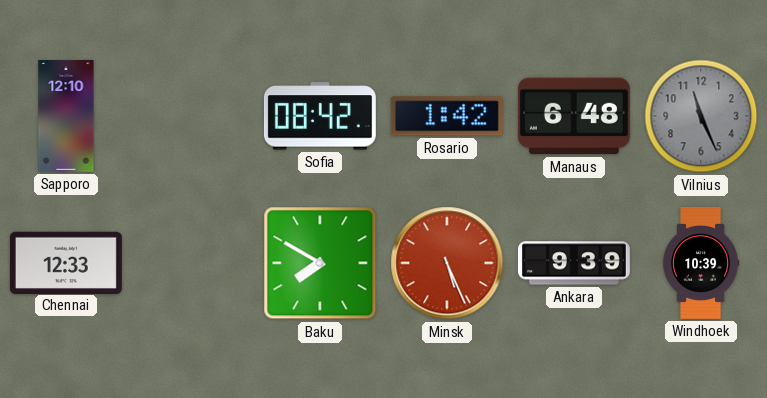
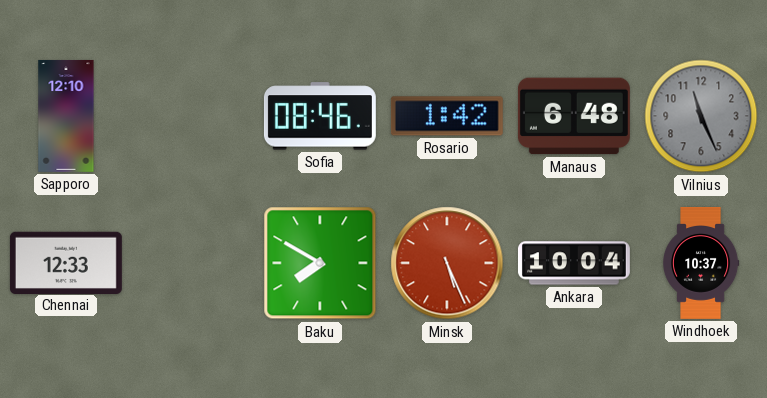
Sofia: 08:42 -> 08:46 (320, 116)
Ankara: 9:39 -> 10:04 (574, 263)
Windhoek: 10:39 -> 10:37 (701, 264)
